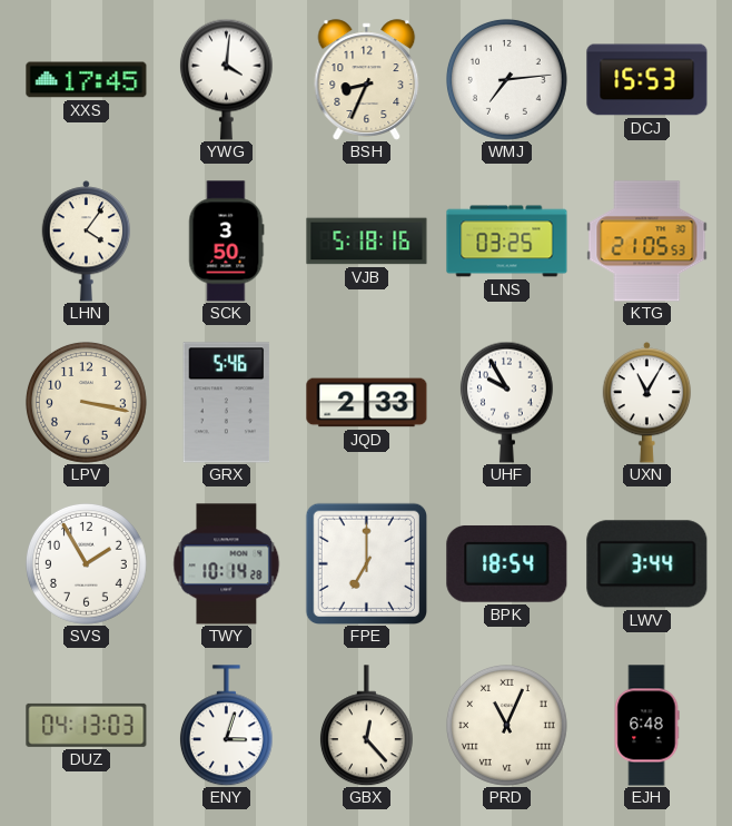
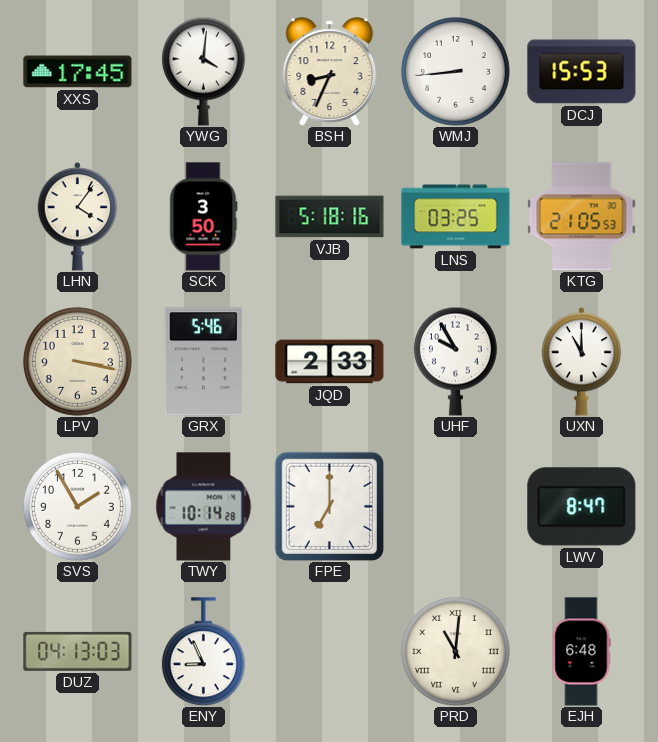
WMJ: 7:14 -> 8:44 (455, 71)
UXN: 11:05 -> 11:00 (582, 362)
BPK: 18:54 -> none (507, 564)
LWV: 3:44 -> 8:47 (582, 507)
ENY: 3:03 -> 8:56 (203, 652)
GBX: 12:23 -> none (366, 726)
PRD: 11:04 -> 11:01 (455, 651)
